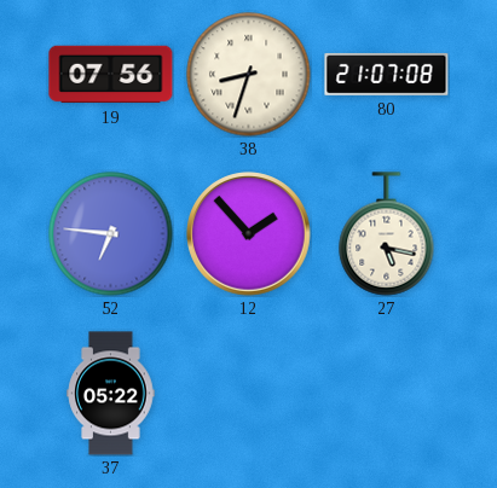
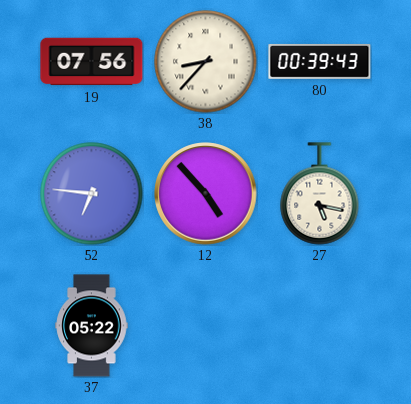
38: 8:33 -> 8:37 (206, 62)
80: 21:07 -> 00:39 (320, 61)
12: 1:53 -> 4:53 (206, 194)
